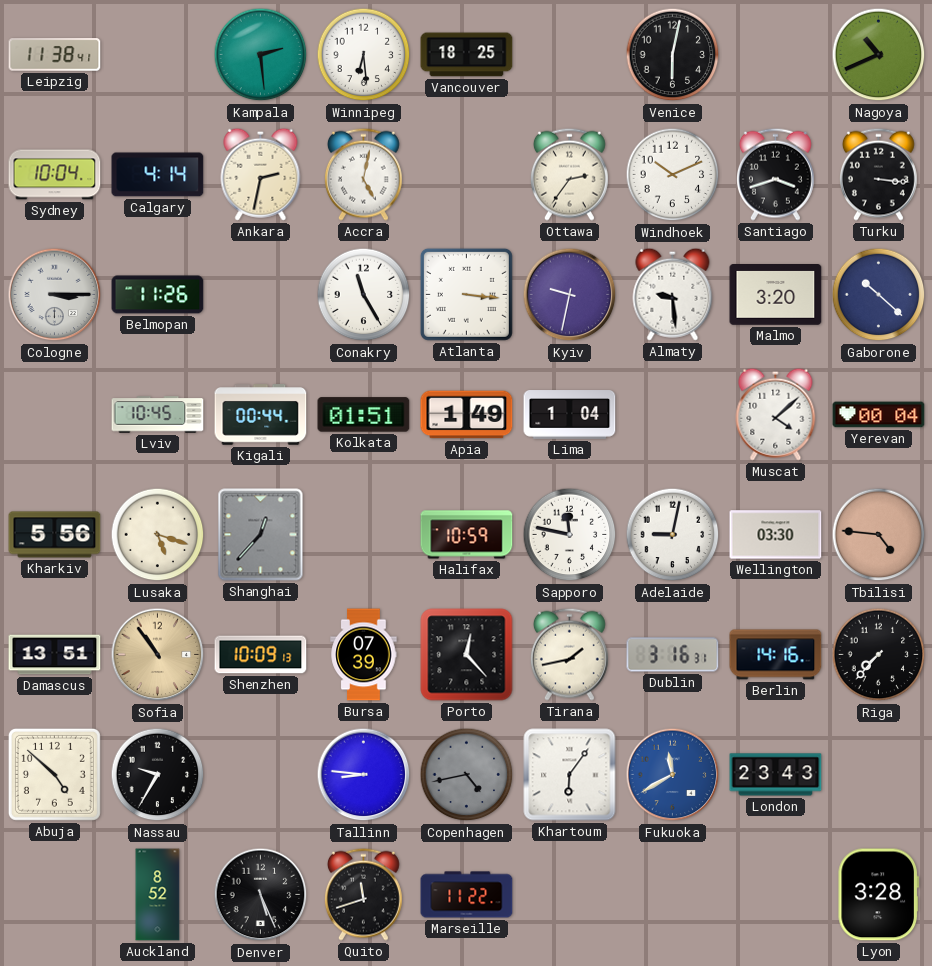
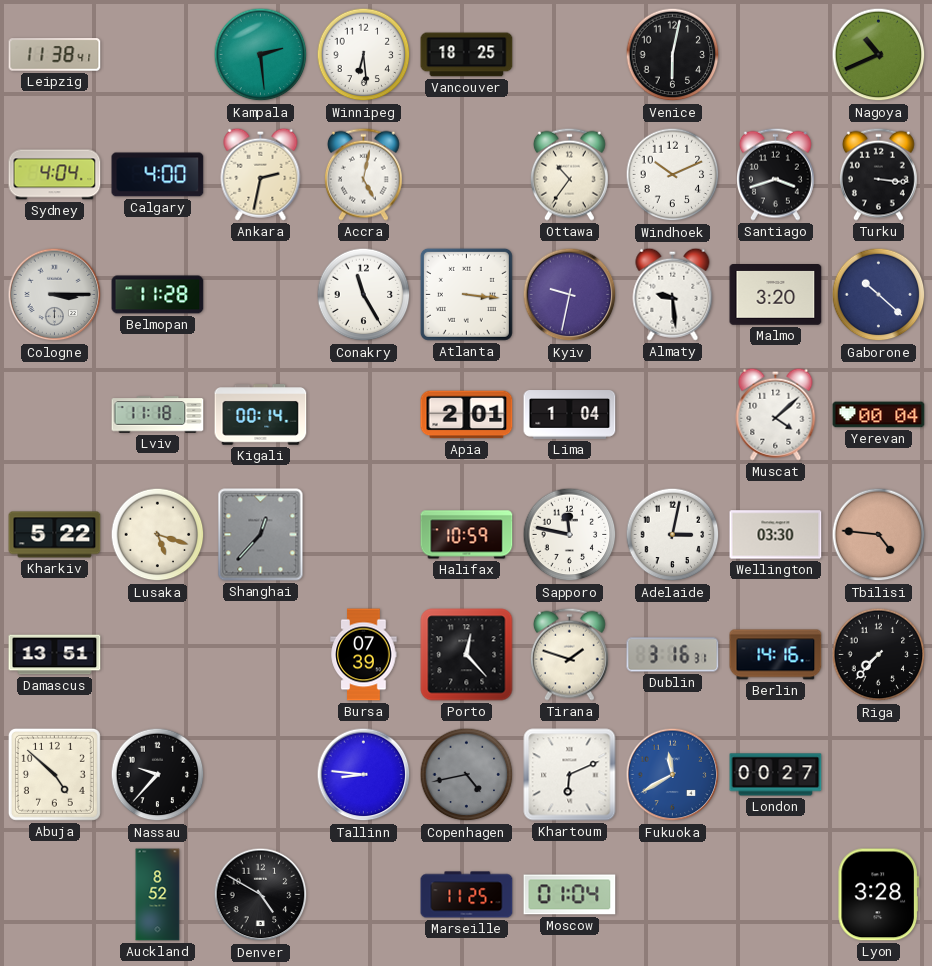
Sydney: 10:04 -> 4:04 (55, 175)
Calgary: 4:14 -> 4:00 (158, 175)
Ottawa: 2:36 -> 10:36 (569, 174)
Belmopan: 11:26 -> 11:28 (158, 295)
Lviv: 10:45 -> 11:18 (158, 415)
Kigali: 00:44 -> 00:14 (261, 415)
Kolkata: 01:51 -> none (364, 415)
Apia: 1:49 -> 2:01 (467, 415)
Kharkiv: 5:56 -> 5:22 (55, 535)
Adelaide: 9:02 -> 3:02 (673, 535)
Sofia: 10:54 -> none (158, 655)
Shenzhen: 10:09 -> none (261, 655)
Tirana: 1:43 -> 1:48 (569, 654)
Nassau: 9:35 -> 9:37 (158, 775)
Khartoum: 6:06 -> 6:11 (570, 775)
London: 23:43 -> 00:27 (776, 775)
Denver: 5:26 -> 4:50 (261, 895)
Quito: 11:42 -> none (363, 894)
Marseille: 11:22 -> 11:25 (467, 895)
Moscow: none -> 01:04 (570, 895)
